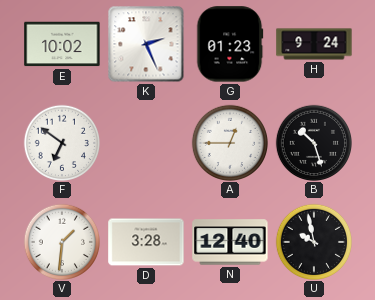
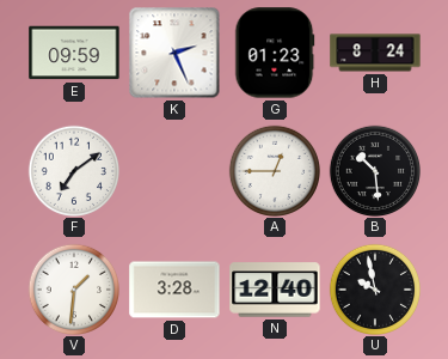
E: 10:02 -> 09:59 (74, 53)
H: 9:24 -> 8:24 (375, 53)
F: 6:51 -> 7:09 (73, 170)
B: 10:27 -> 10:29 (374, 170)
